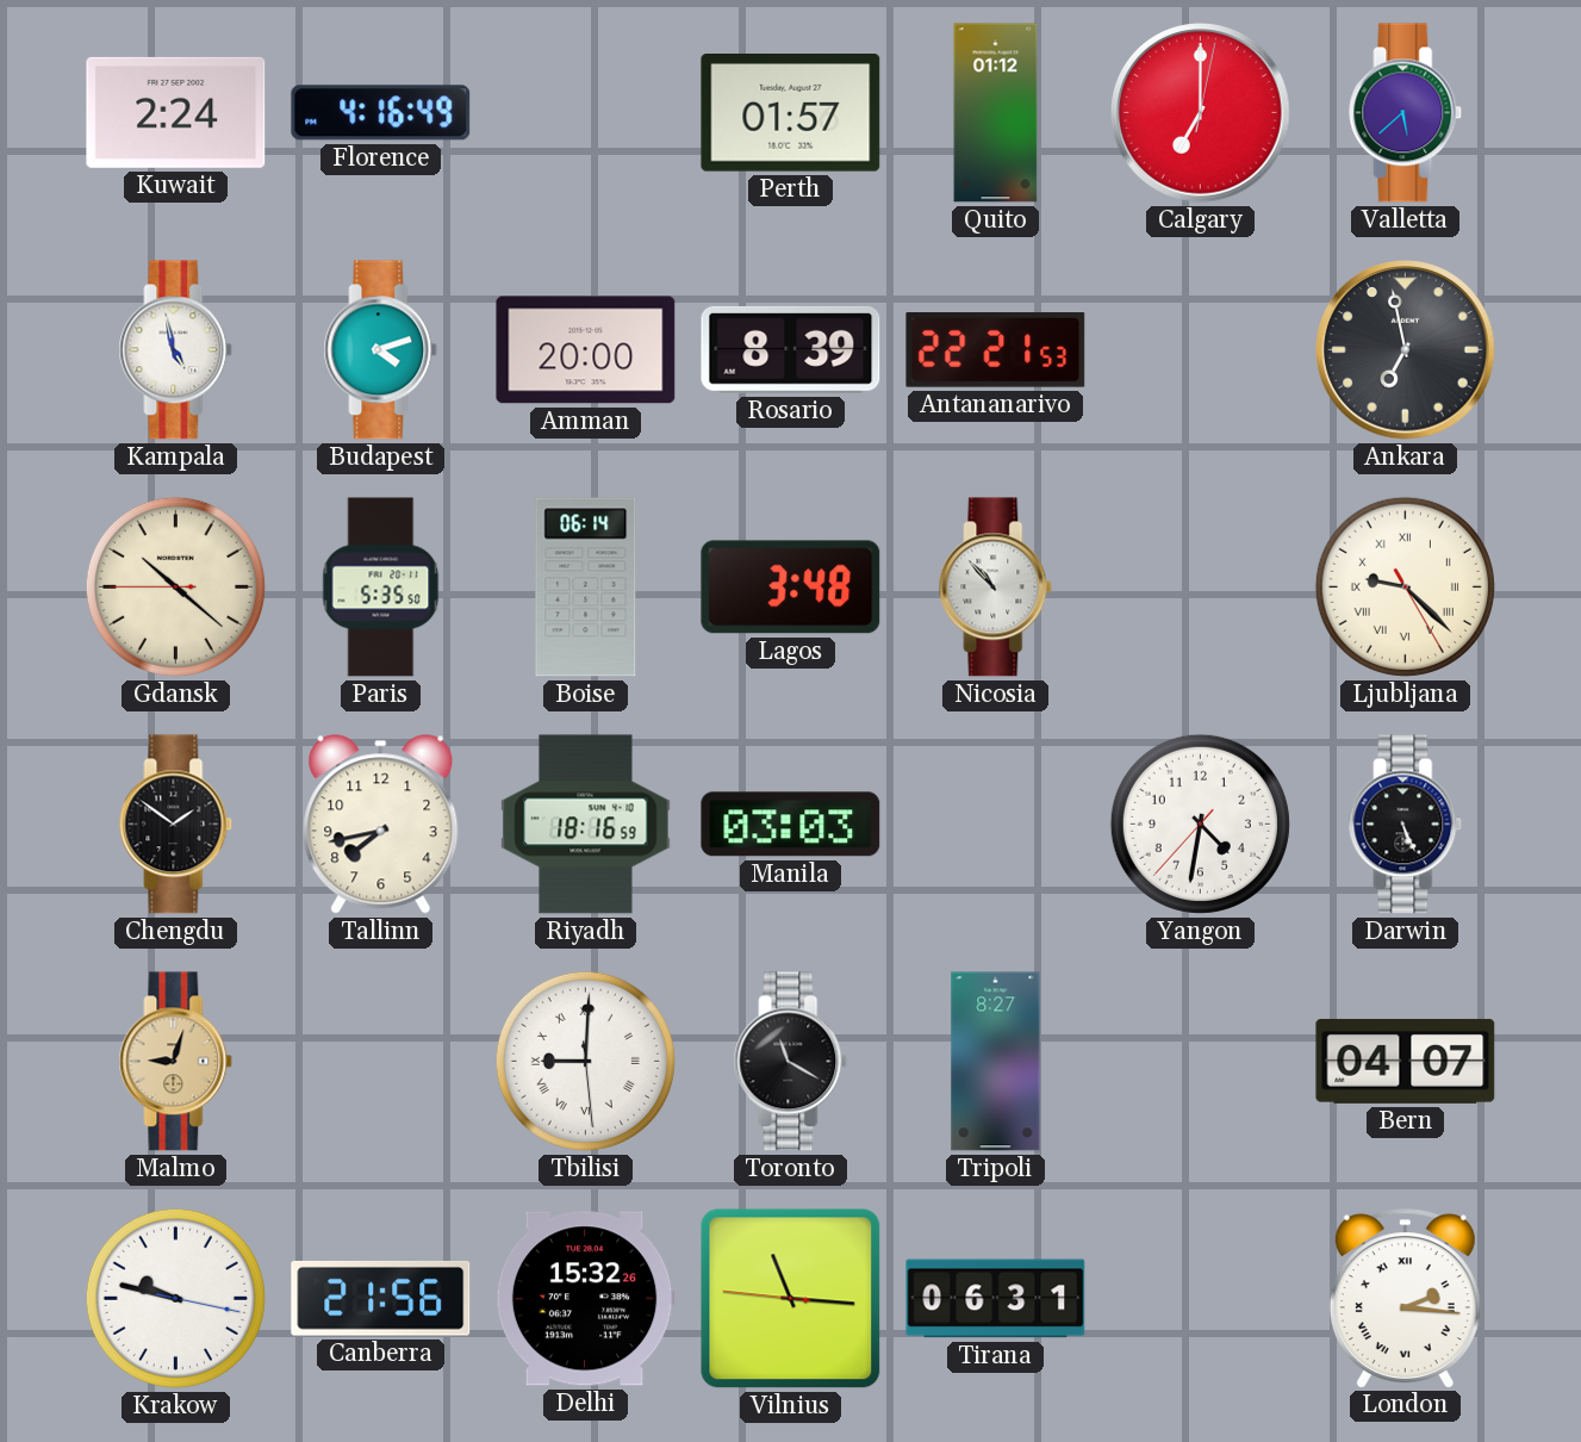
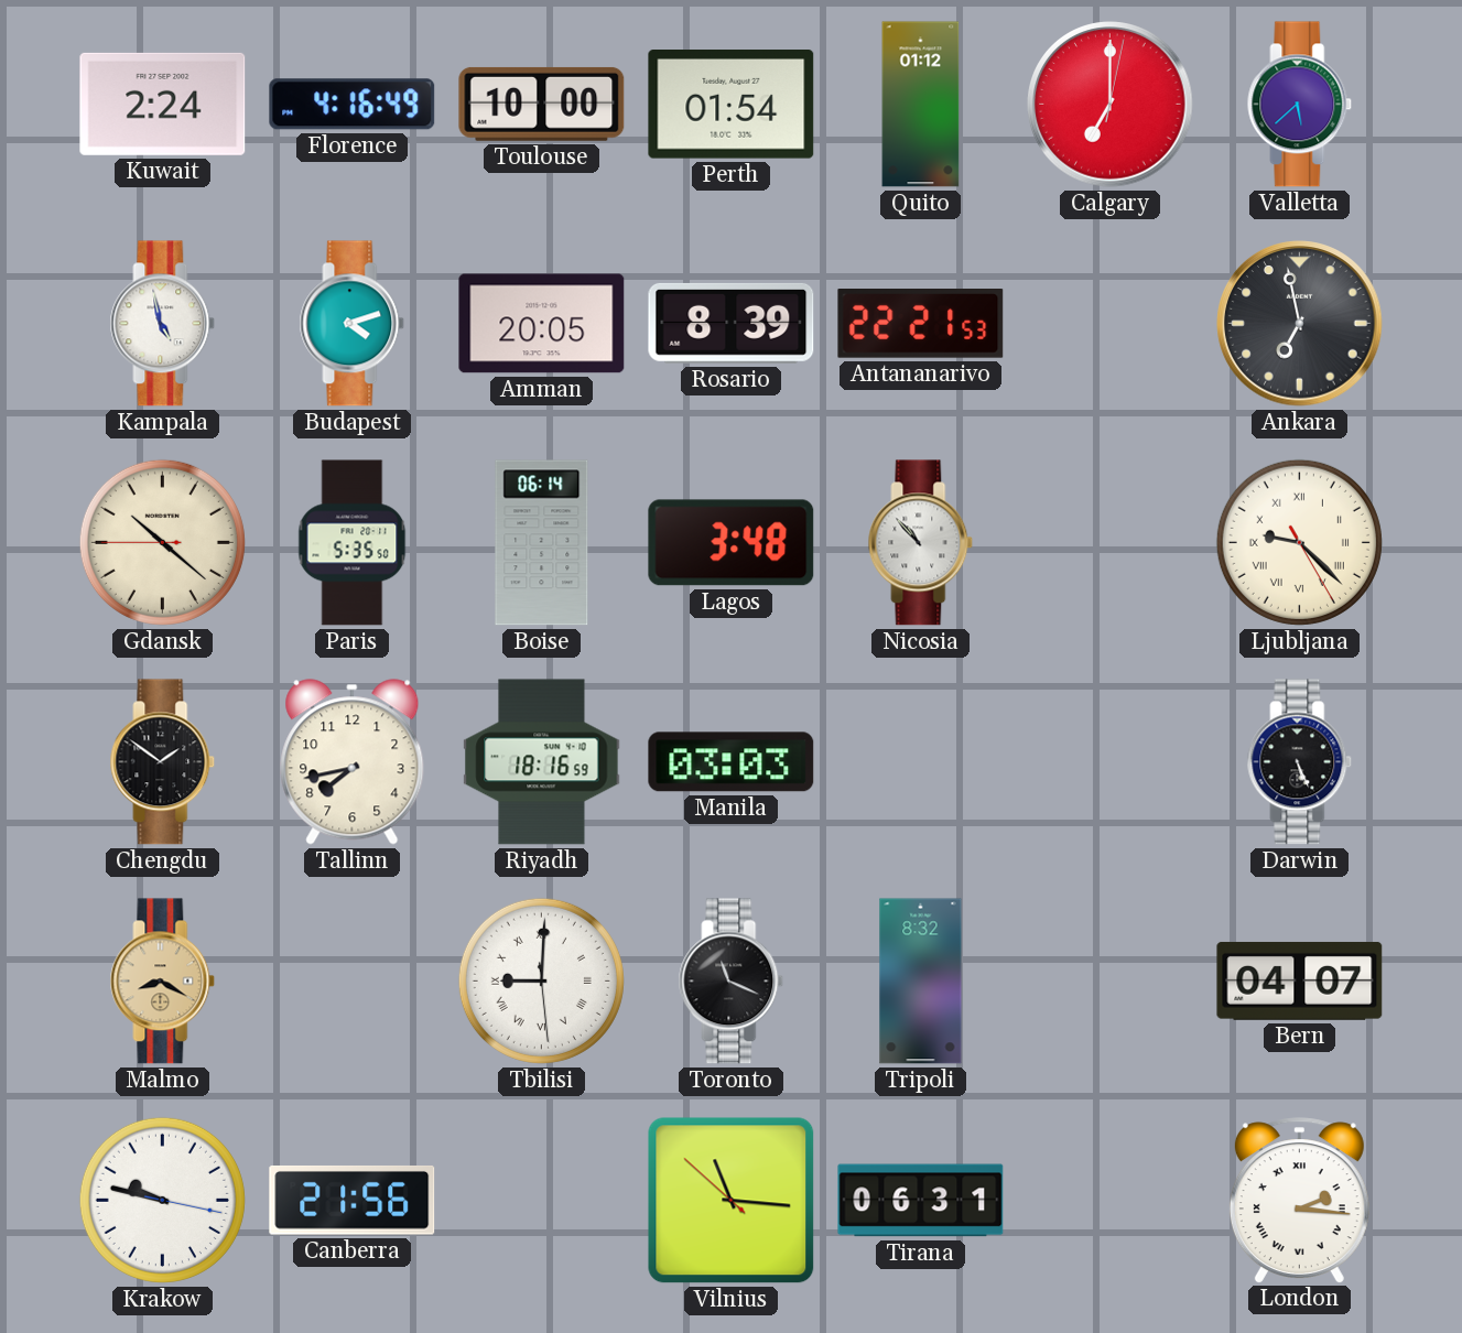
Toulouse: none -> 10:00 (542, 104)
Perth: 01:57 -> 01:54 (732, 105)
Amman: 20:00 -> 20:05 (542, 324)
Yangon: 4:31 -> none (1200, 823)
Malmo: 9:03 -> 8:20 (163, 982)
Toronto: 11:20 -> 11:19 (732, 982)
Tripoli: 8:27 -> 8:32 (921, 982)
Delhi: 15:32 -> none (585, 1299)
Vilnius: 11:15:46 -> 11:15:52 (732, 1201)
